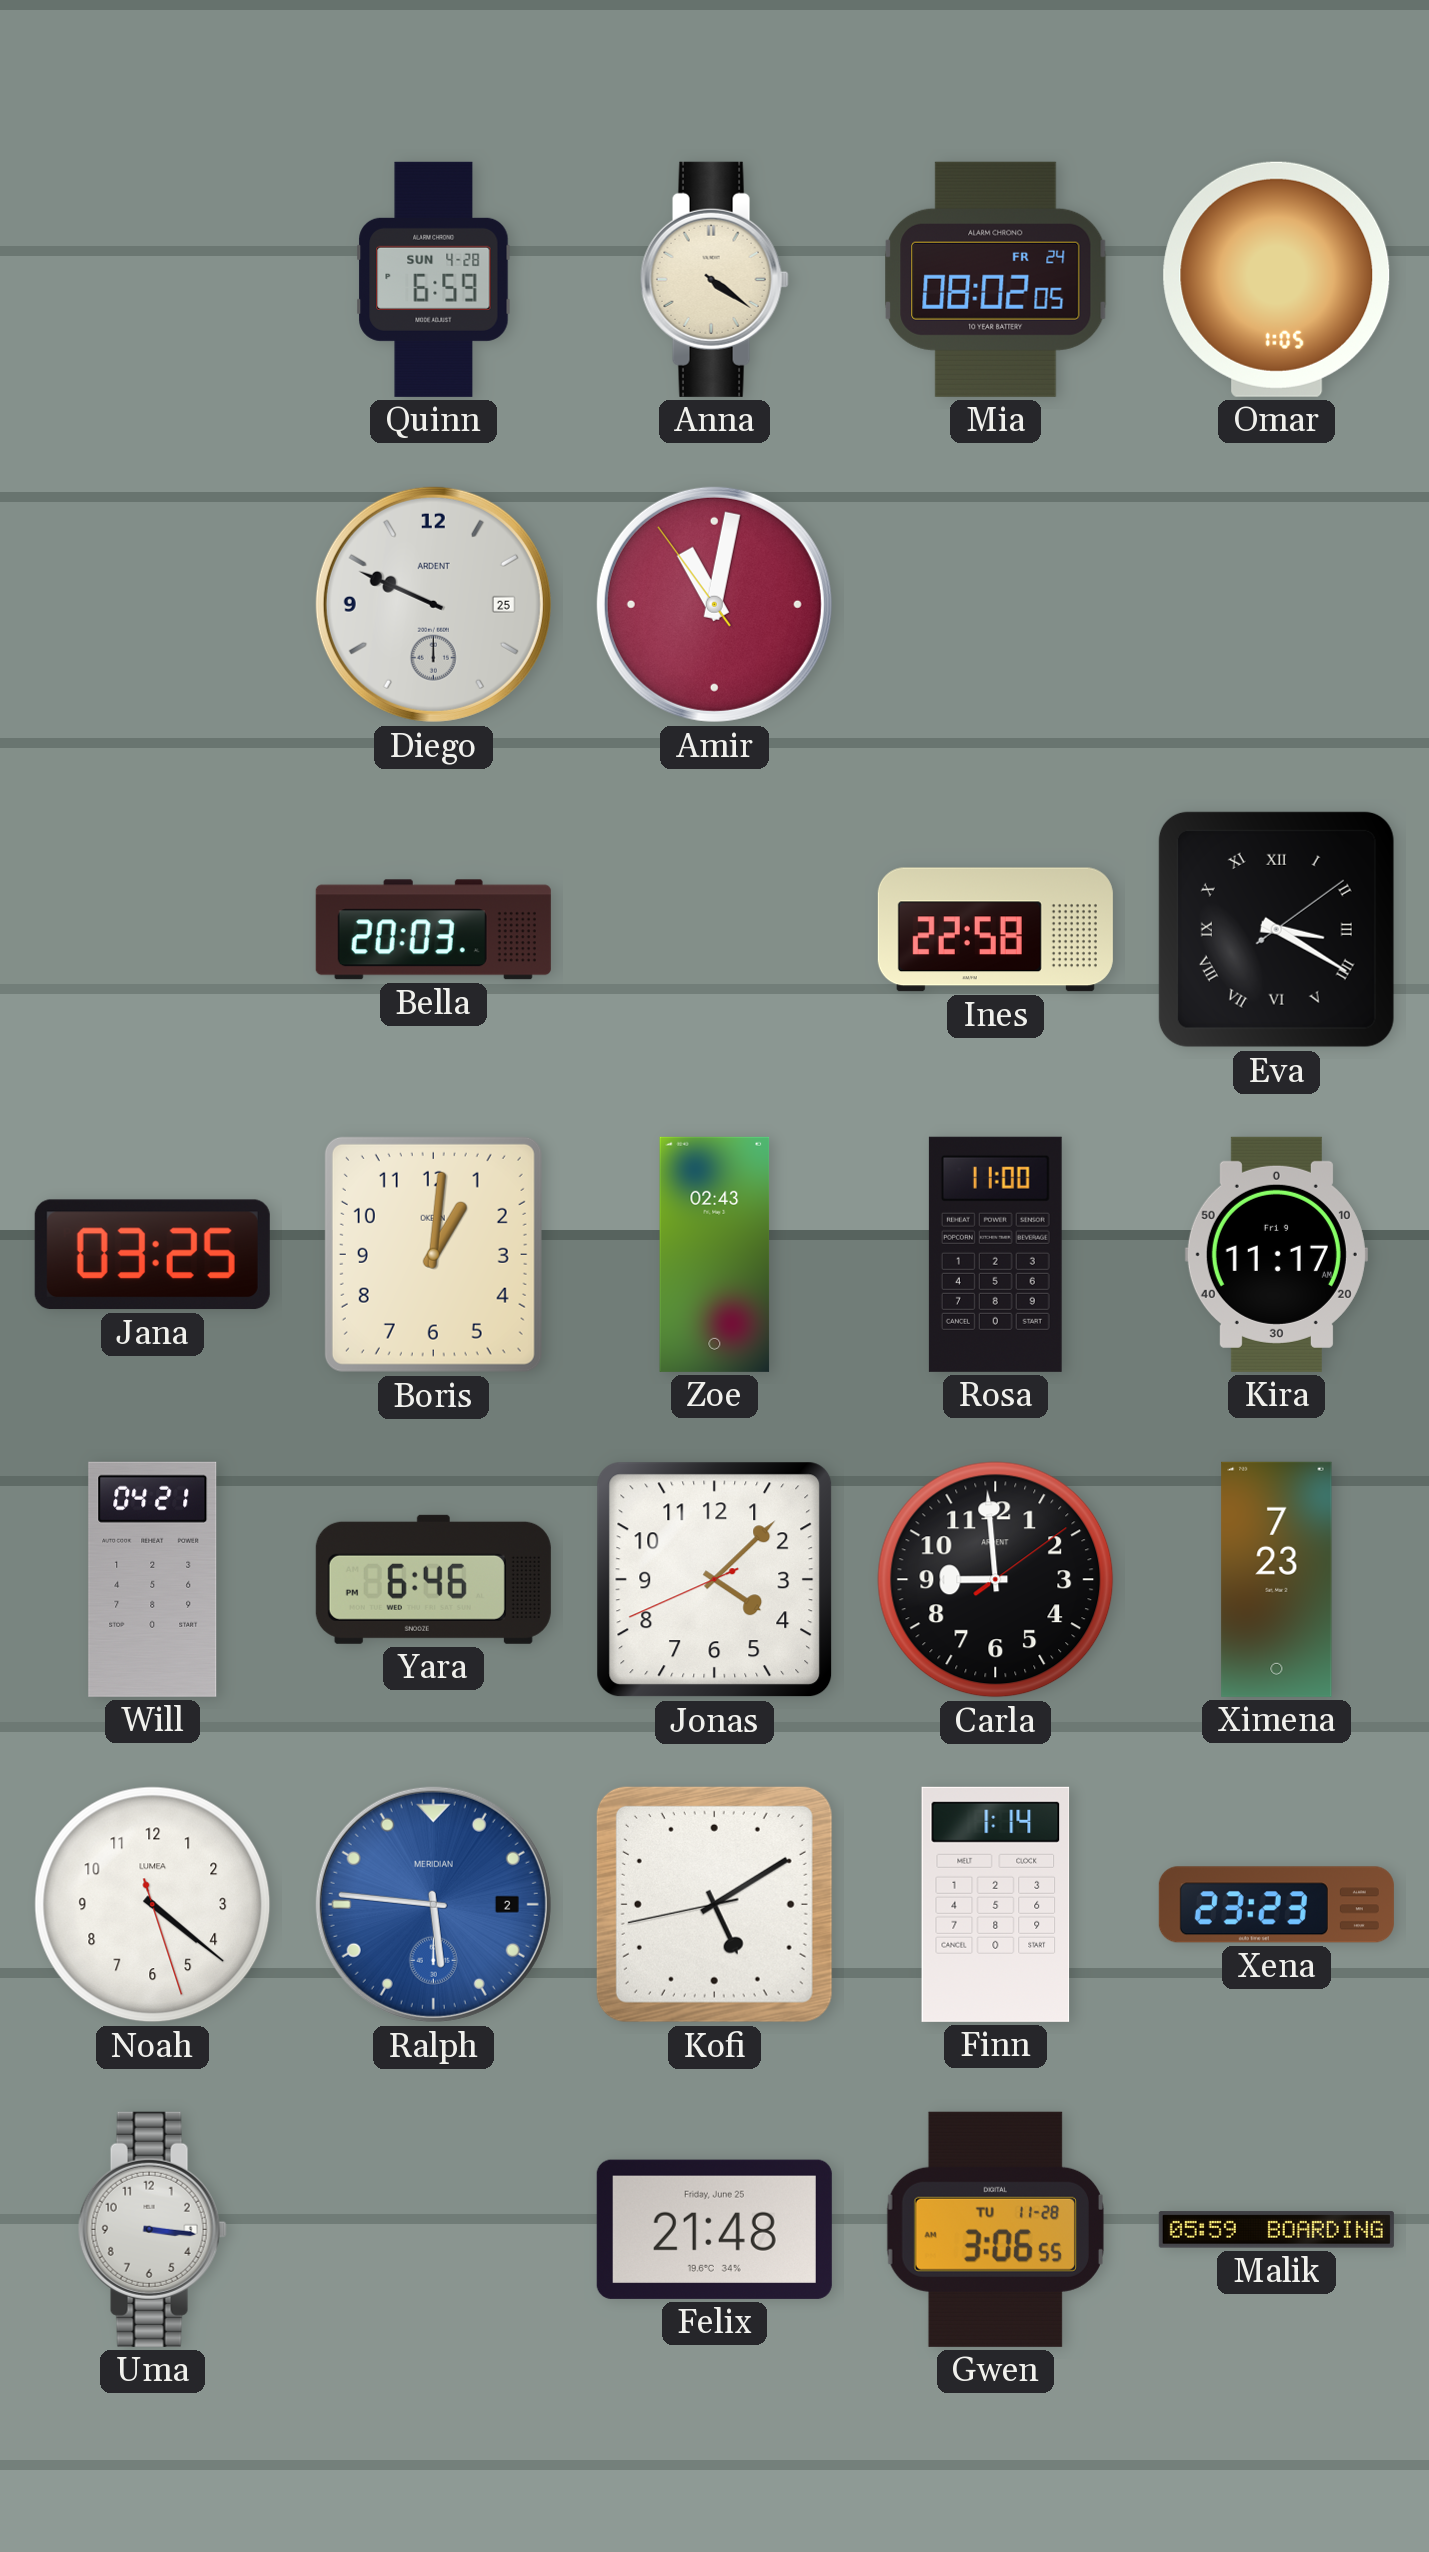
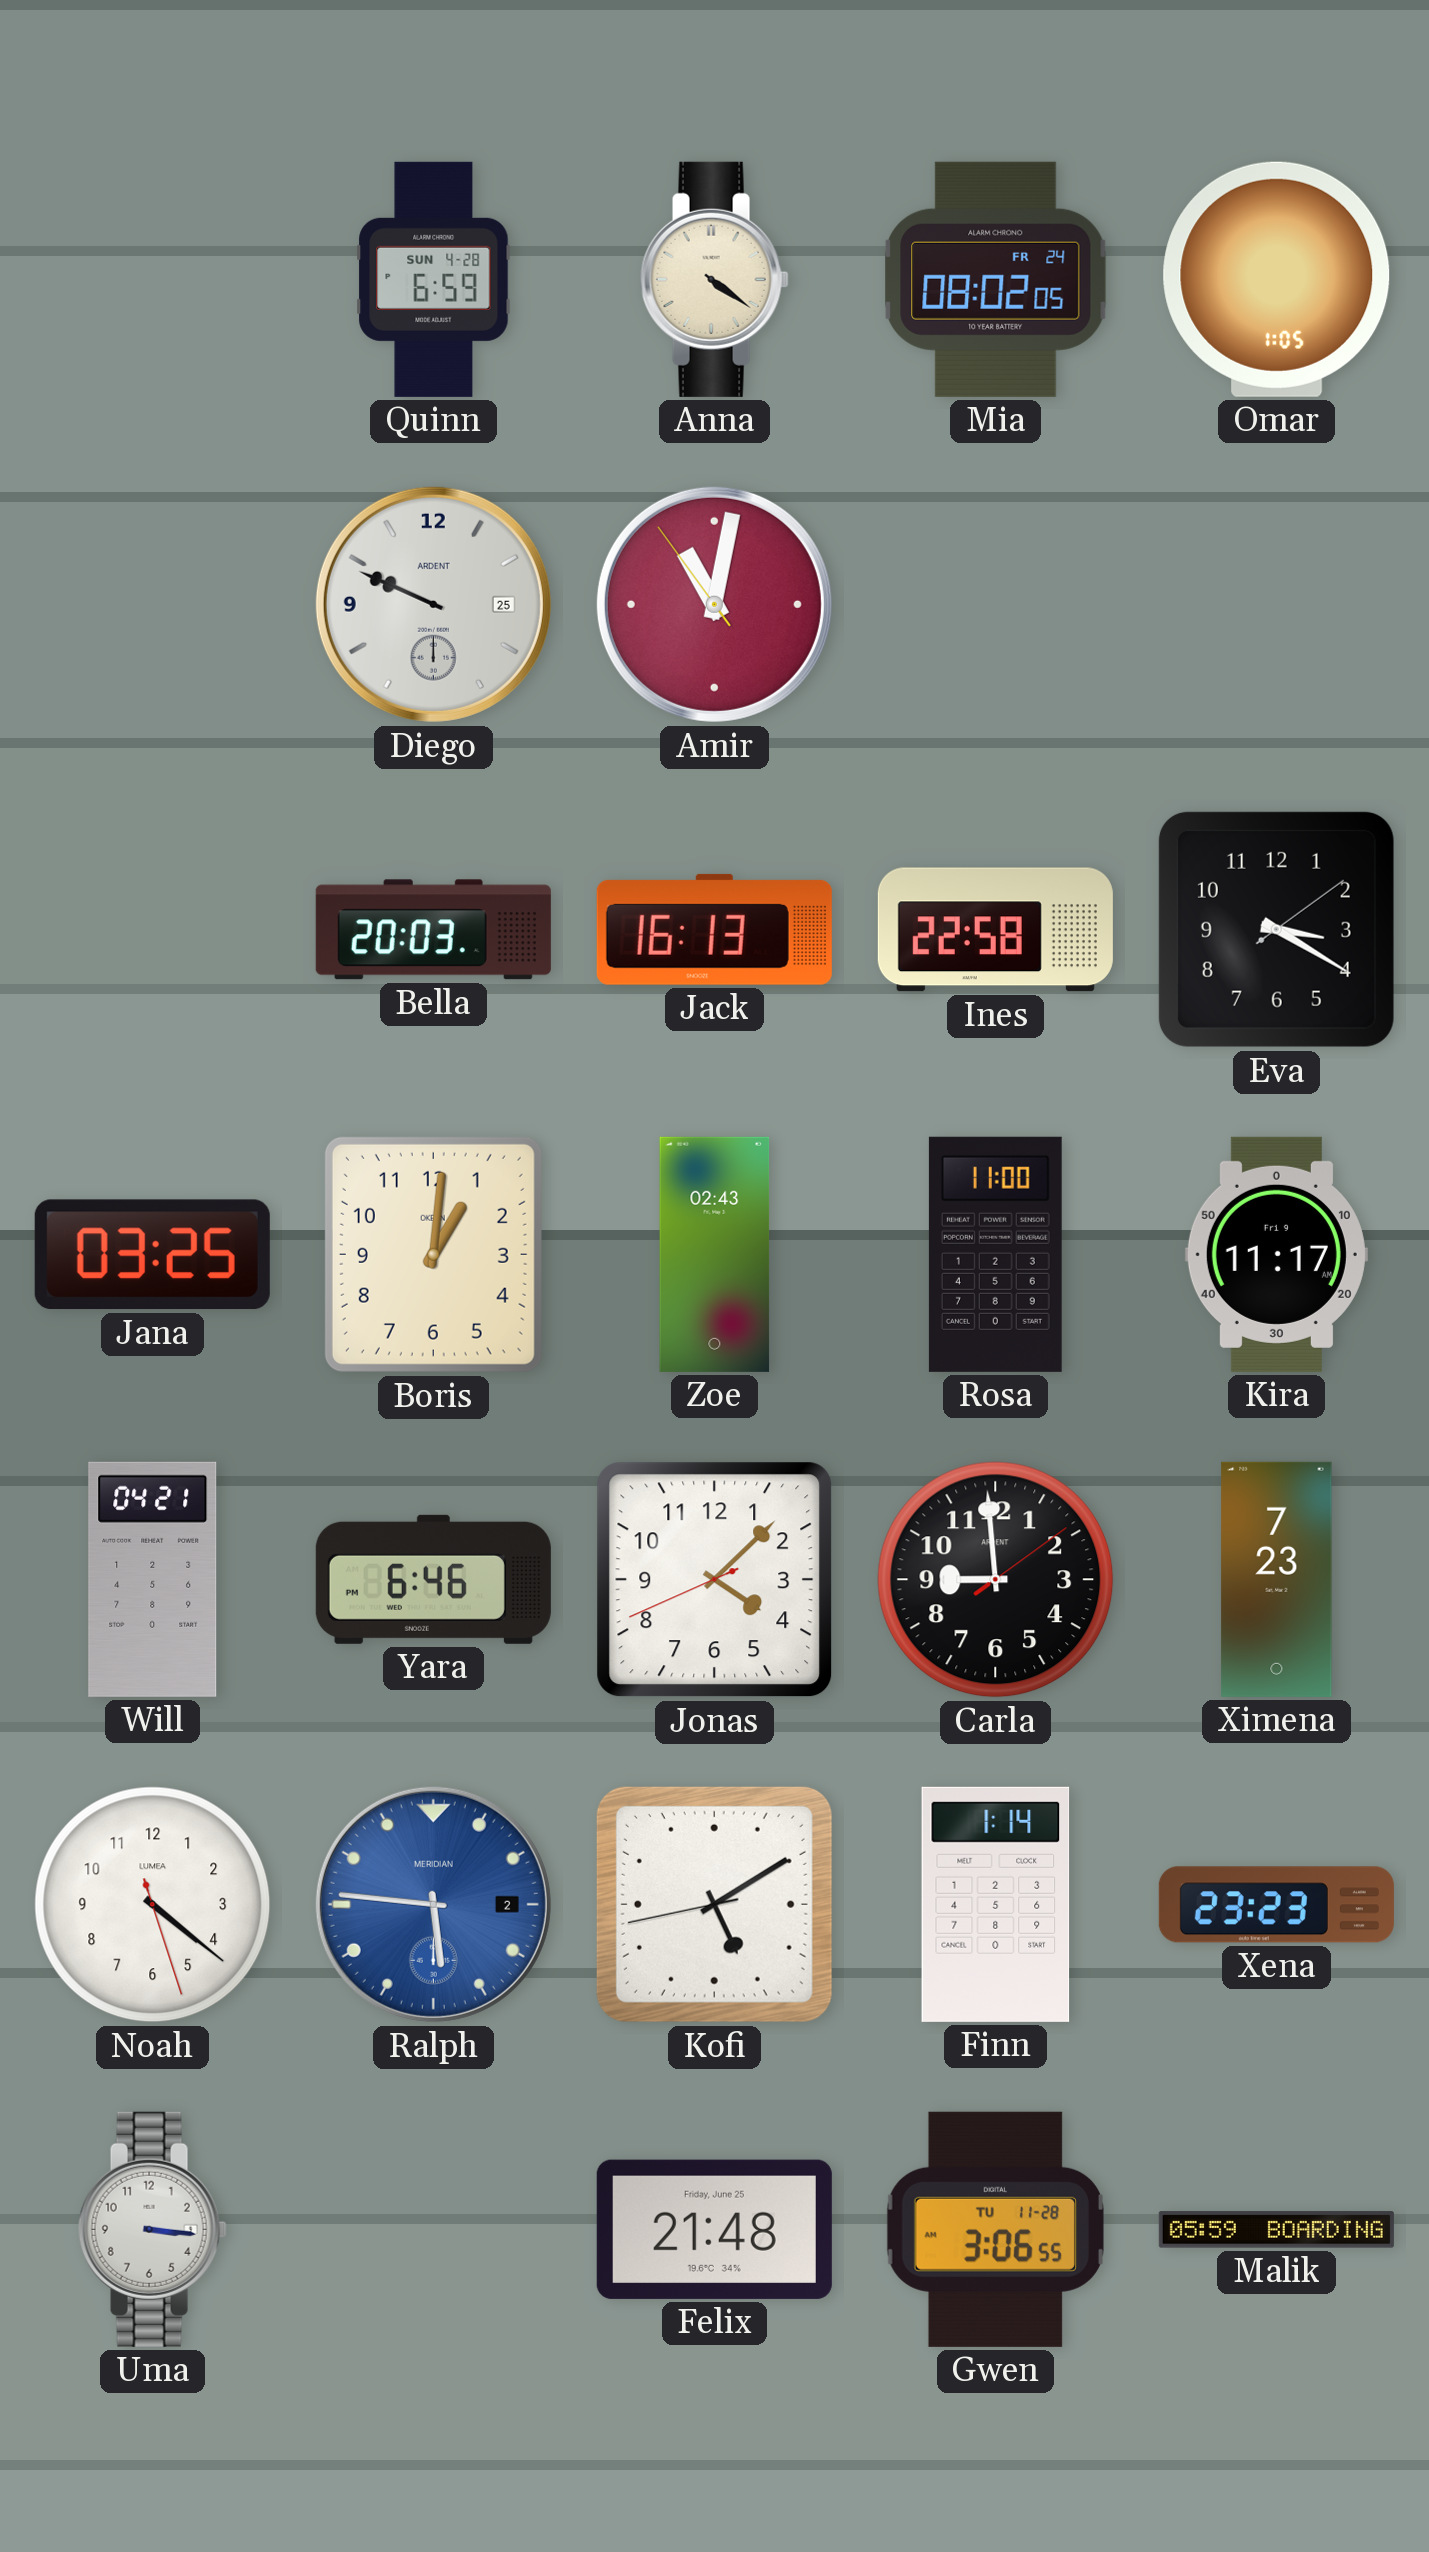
Jack: none -> 16:13 (714, 929)
Eva numerals: Roman -> Arabic (1276, 929)
